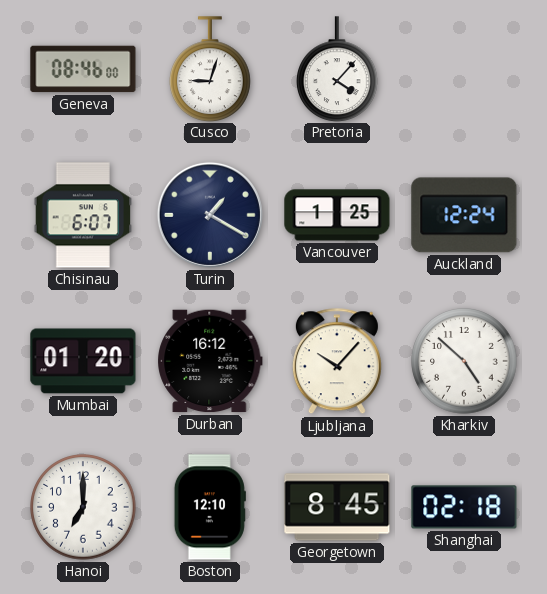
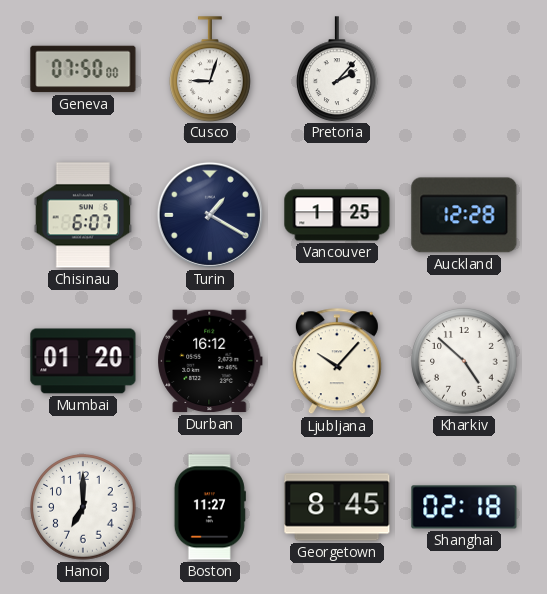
Geneva: 08:46 -> 07:50 (83, 69)
Pretoria: 4:07 -> 2:07 (338, 69)
Auckland: 12:24 -> 12:28 (464, 215)
Boston: 12:10 -> 11:27 (210, 507)
